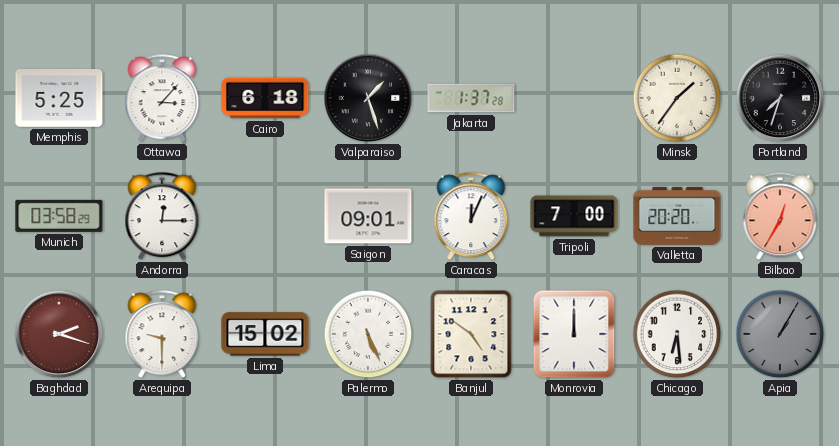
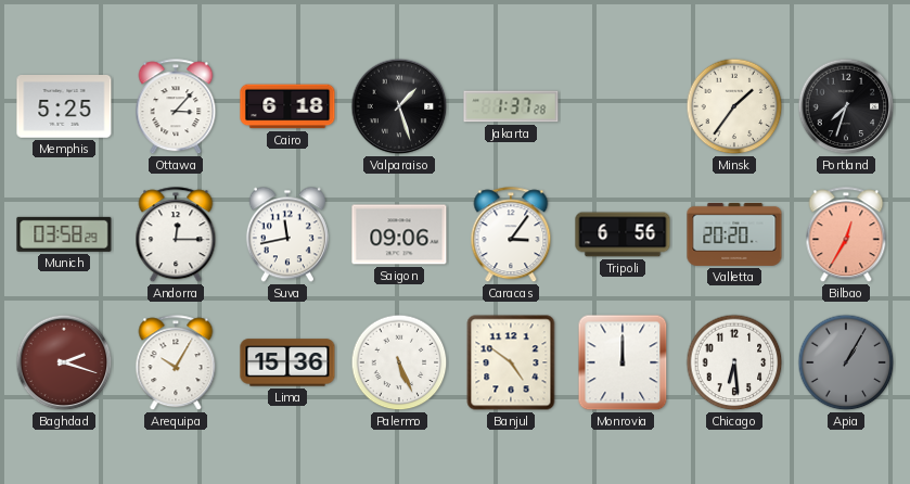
Suva: none -> 11:43 (287, 234)
Saigon: 09:01 -> 09:06 (399, 234)
Caracas: 12:04 -> 3:06 (511, 235)
Tripoli: 7:00 -> 6:56 (623, 234)
Arequipa: 9:30 -> 10:05 (176, 364)
Lima: 15:02 -> 15:36 (287, 362)
